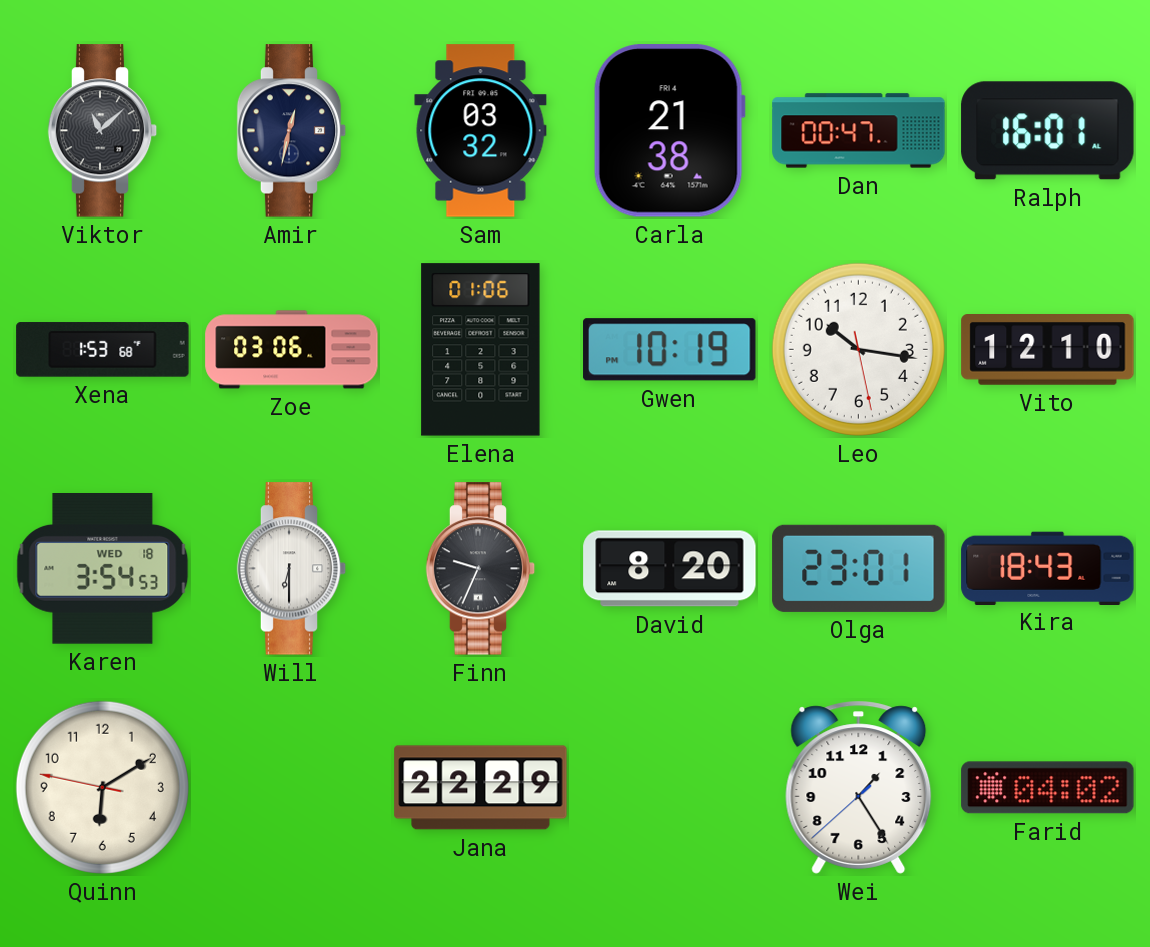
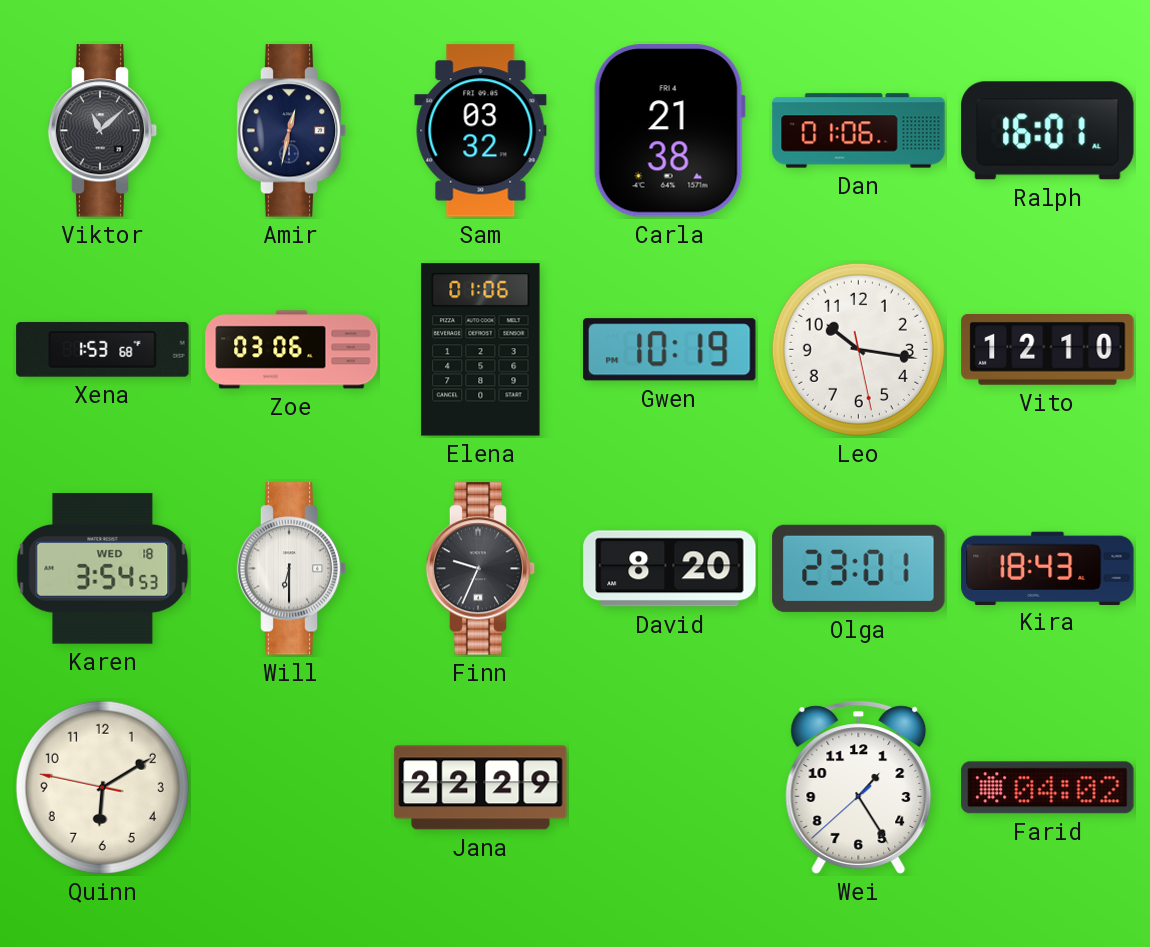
Dan: 00:47 -> 01:06 (859, 131)
